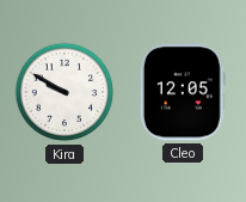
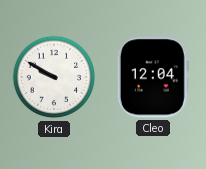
Cleo: 12:05 -> 12:04 (153, 77)
